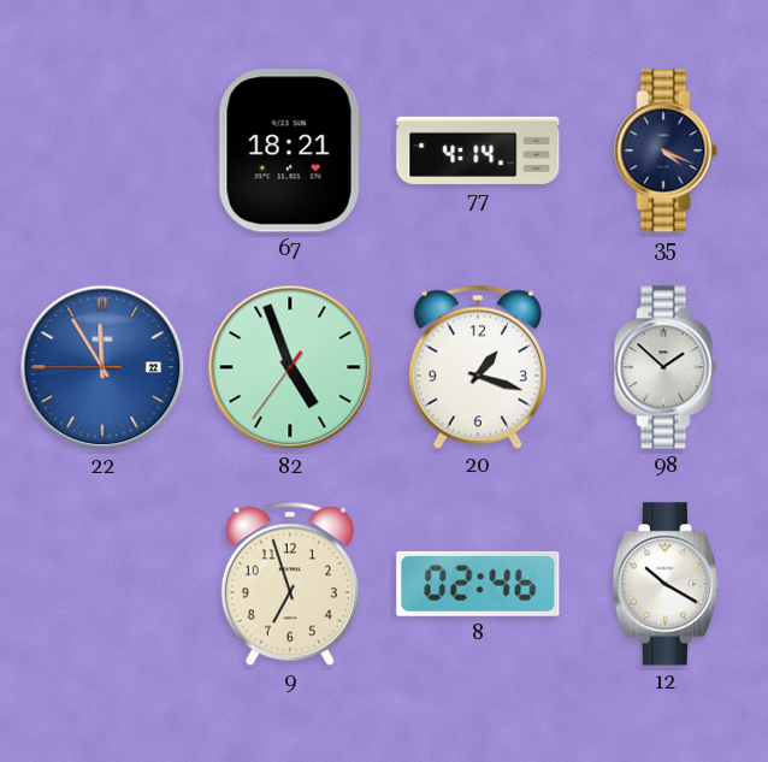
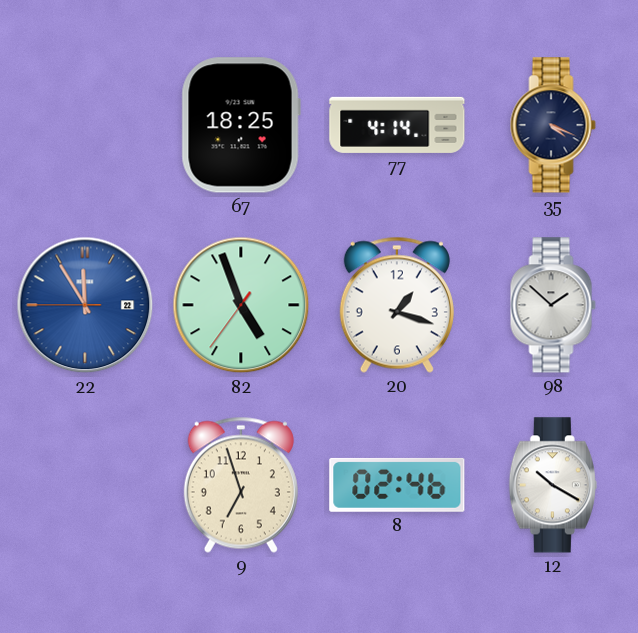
67: 18:21 -> 18:25 (241, 125)
